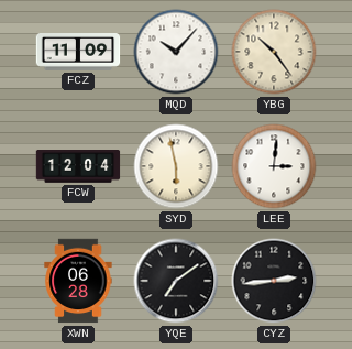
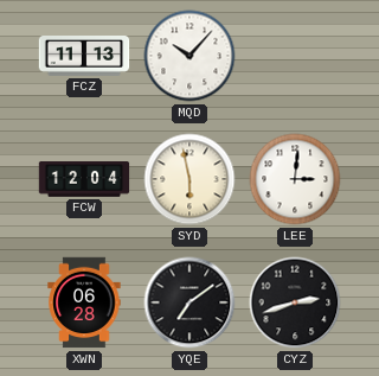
FCZ: 11:09 -> 11:13 (84, 57)
YBG: 10:24 -> none (274, 52)
CYZ: 2:44 -> 2:42 (295, 302)
